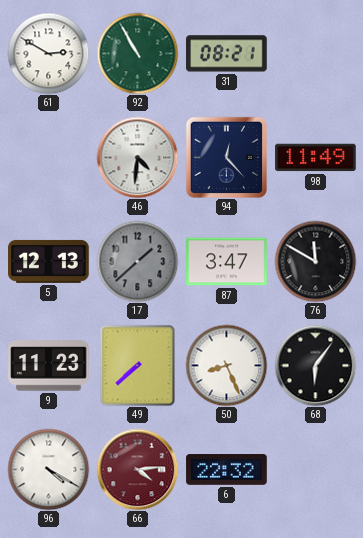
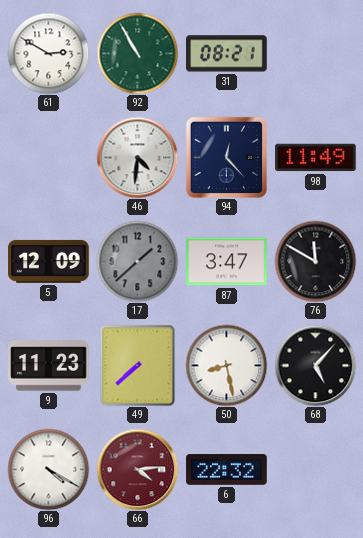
5: 12:13 -> 12:09 (49, 261)
50: 8:26 -> 8:28 (226, 365)
68: 6:06 -> 5:07 (315, 365)
